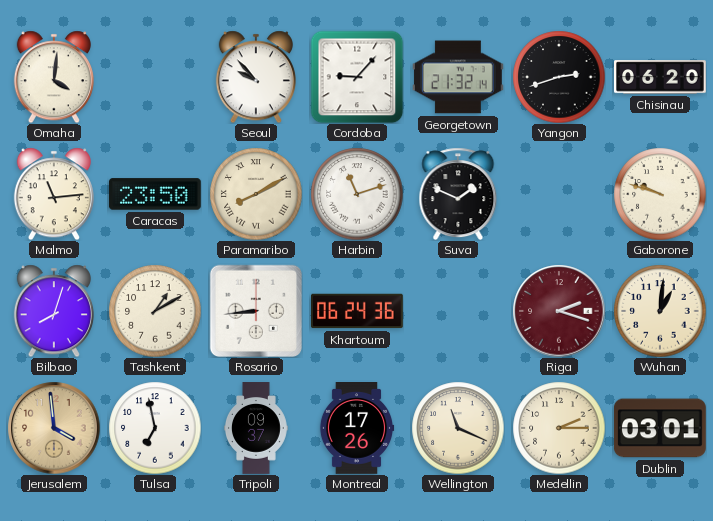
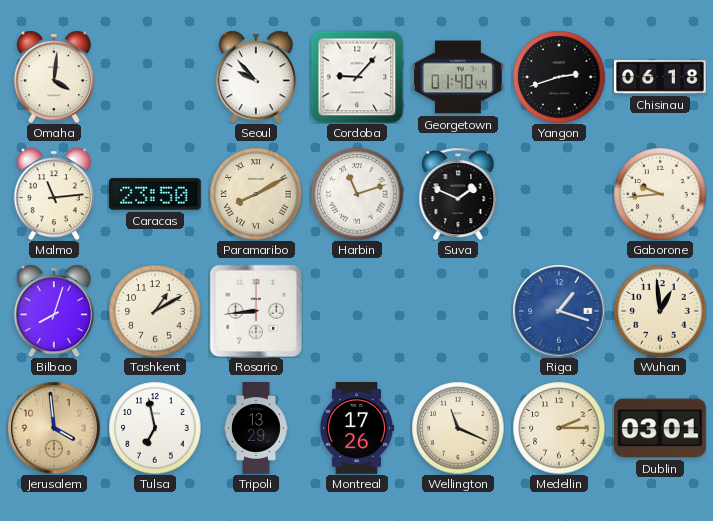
Georgetown: 21:32 -> 01:40 (458, 77)
Chisinau: 06:20 -> 06:18 (661, 77)
Gaborone: 9:48 -> 9:44 (660, 194)
Khartoum: 06:24 -> none (358, 311)
Riga: 2:18 -> 1:18 (559, 311)
Riga dial: burgundy -> blue (559, 311)
Wuhan: 1:01 -> 12:59 (660, 311)
Tripoli: 09:37 -> 13:29 (256, 428)
